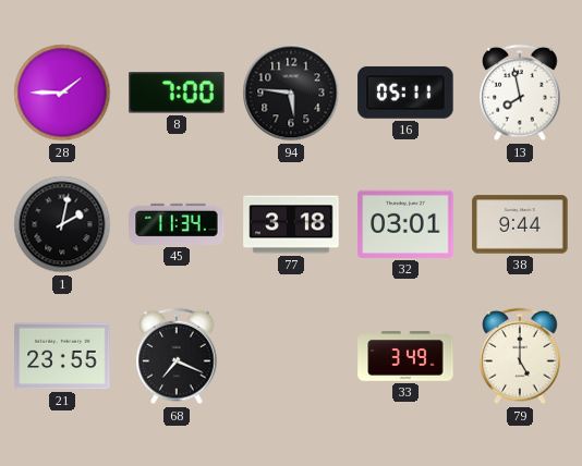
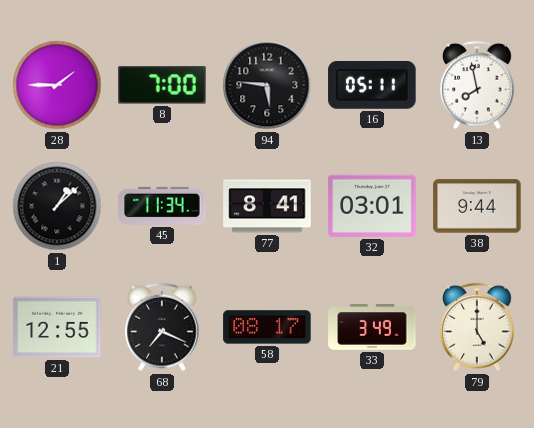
1: 2:02 -> 1:08 (57, 206)
77: 3:18 -> 8:41 (267, 206)
21: 23:55 -> 12:55 (57, 327)
58: none -> 08:17 (267, 327)
